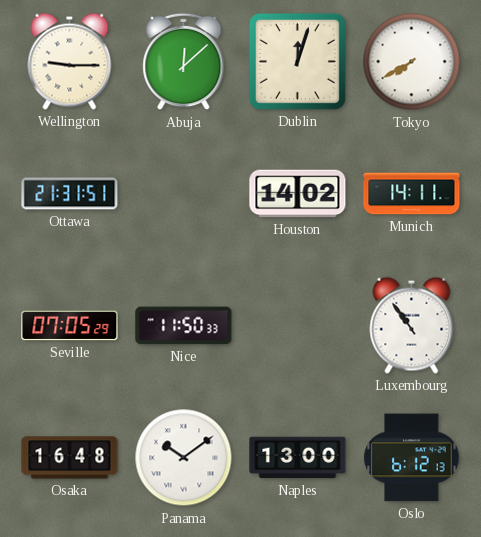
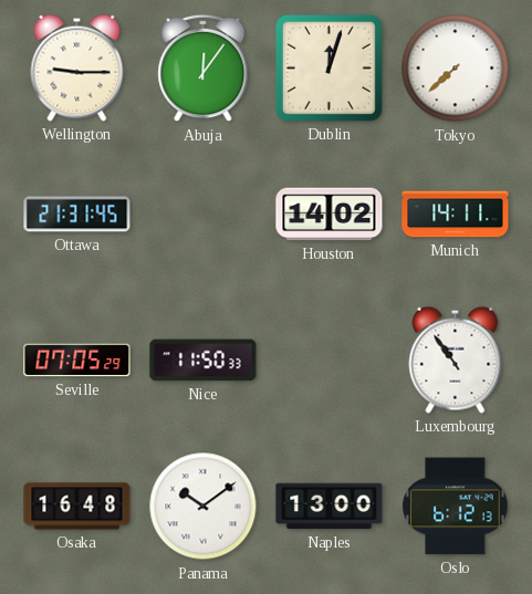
Abuja: 12:08 -> 12:06 (204, 69)
Tokyo: 7:40 -> 7:38 (456, 69)
Ottawa: 21:31:51 -> 21:31:45 (77, 215)
